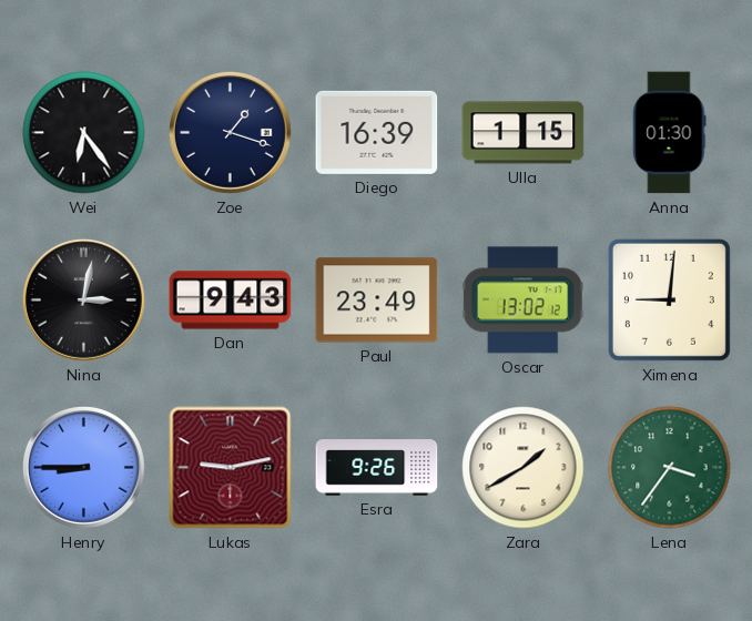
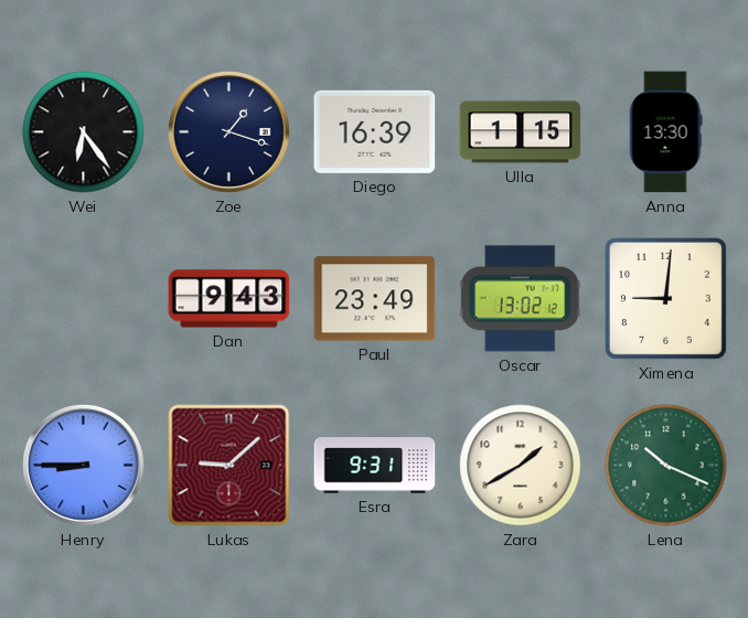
Anna: 01:30 -> 13:30 (666, 132)
Nina: 3:02 -> none (83, 299)
Lukas: 9:13 -> 9:08 (229, 466)
Esra: 9:26 -> 9:31 (375, 466)
Lena: 3:36 -> 10:19 (666, 466)
